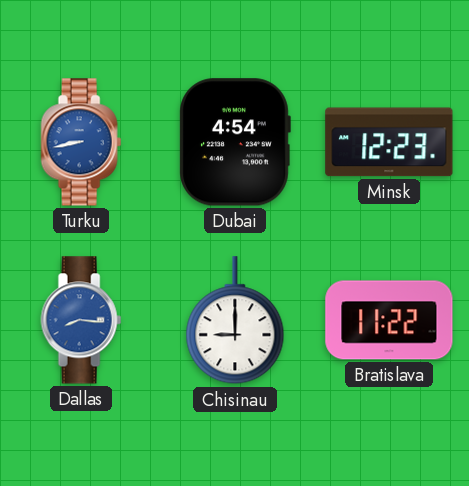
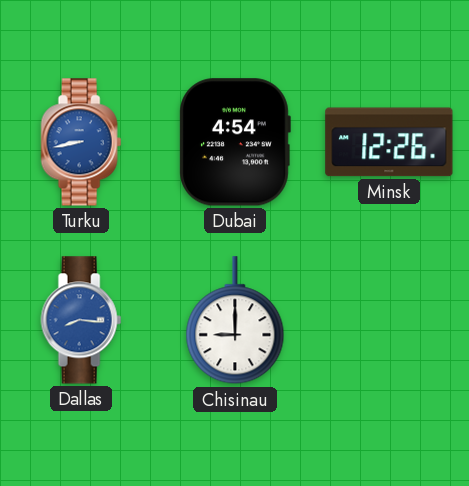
Minsk: 12:23 -> 12:26 (389, 142)
Bratislava: 11:22 -> none (389, 320)
